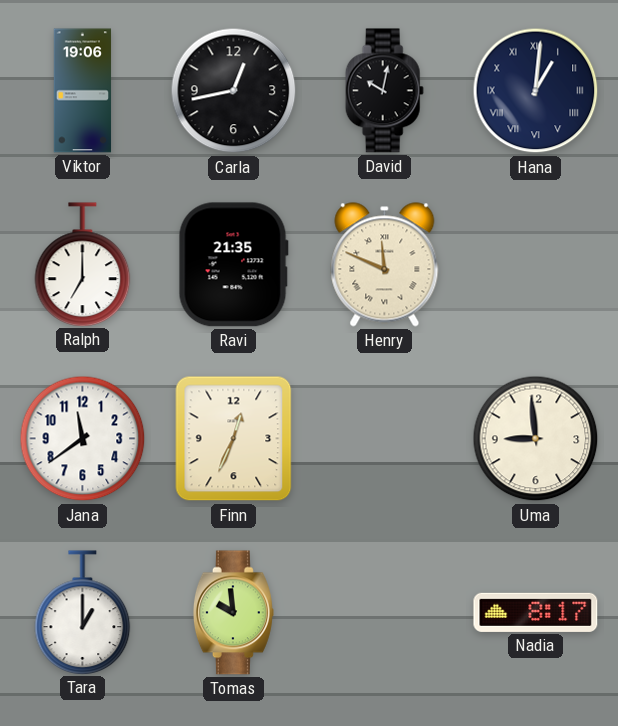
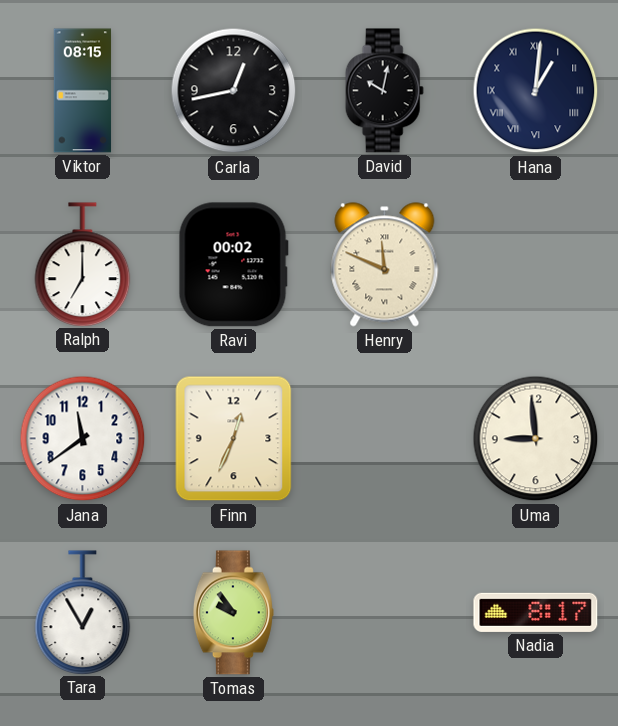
Viktor: 19:06 -> 08:15 (83, 91)
Ravi: 21:35 -> 00:02 (233, 265)
Tara: 1:00 -> 12:55 (83, 612)
Tomas: 9:59 -> 9:54 (233, 613)
